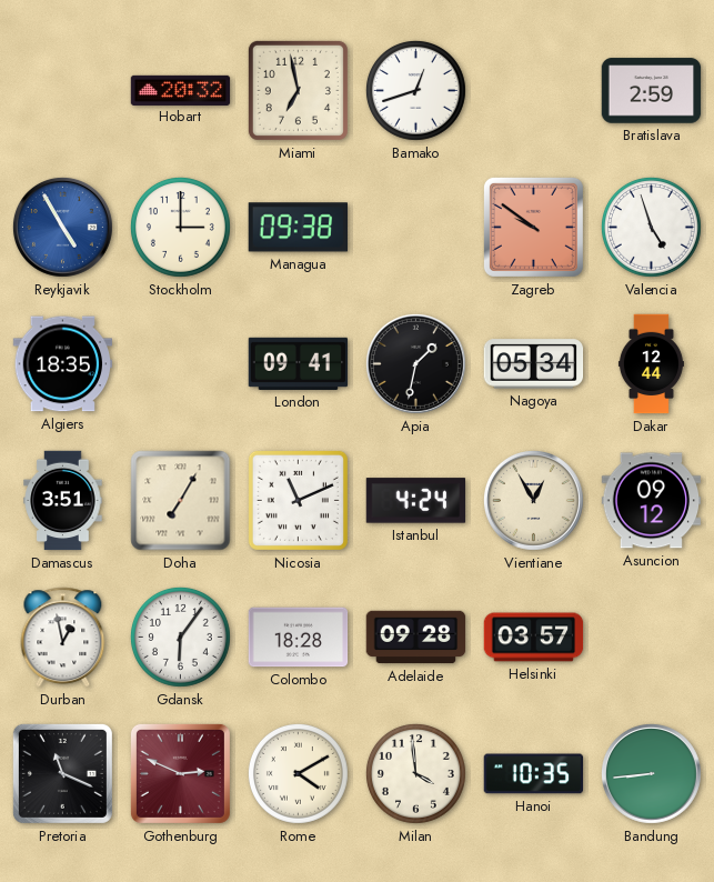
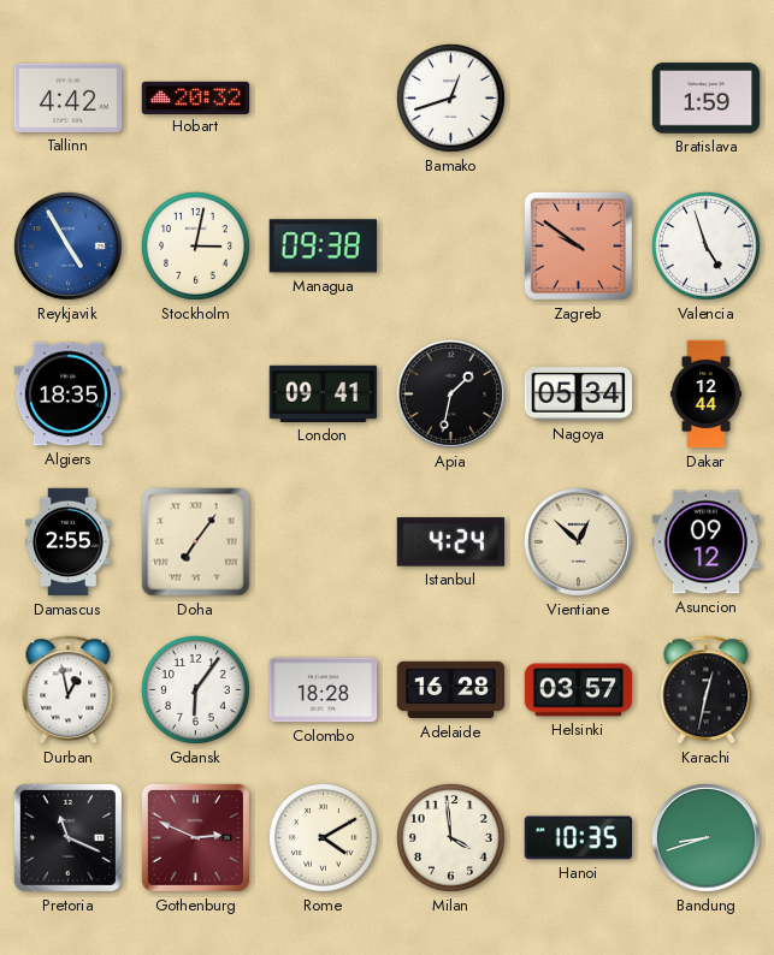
Tallinn: none -> 4:42 (69, 97)
Miami: 6:58 -> none (298, 90)
Bratislava: 2:59 -> 1:59 (707, 99)
Stockholm: 3:00 -> 3:02 (195, 245)
Damascus: 3:51 -> 2:55 (69, 542)
Doha: 7:05 -> 7:06 (196, 542)
Nicosia: 11:11 -> none (298, 500)
Vientiane: 12:55 -> 12:52 (578, 541)
Adelaide: 09:28 -> 16:28 (451, 690)
Karachi: none -> 12:32 (707, 690)
Bandung: 8:44 -> 8:42 (705, 837)
